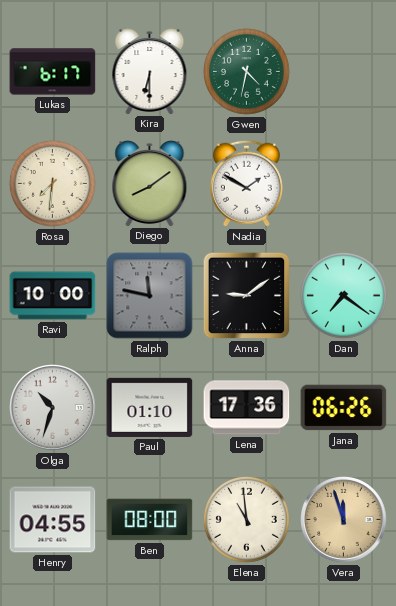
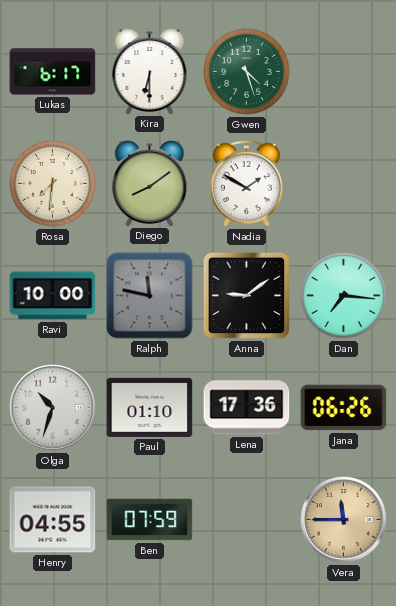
Gwen: 4:32 -> 4:27 (246, 71)
Dan: 7:21 -> 7:16 (343, 295)
Ben: 08:00 -> 07:59 (150, 520)
Elena: 10:59 -> none (246, 519)
Vera: 11:57 -> 11:45 (344, 520)
